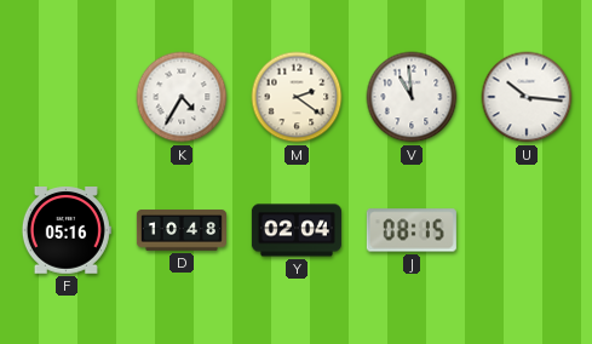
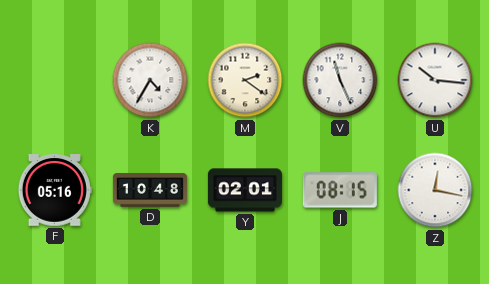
V: 10:59 -> 11:26 (340, 80)
Y: 02:04 -> 02:01 (245, 190)
Z: none -> 12:17 (435, 190)
